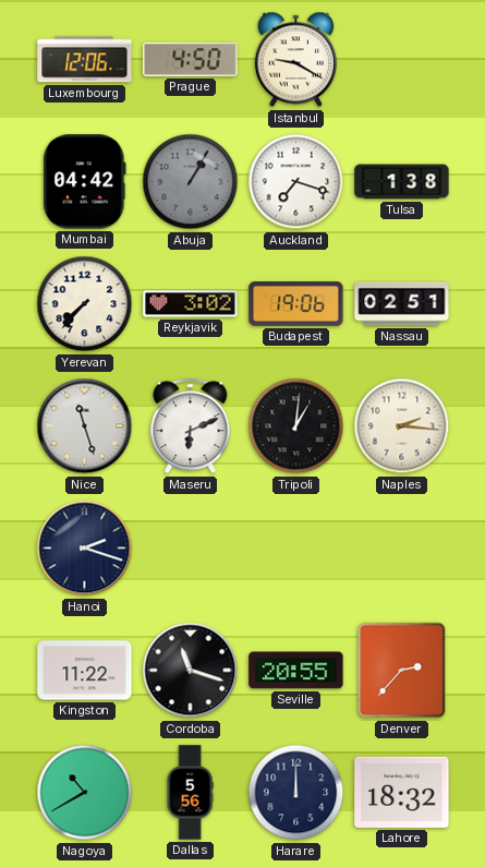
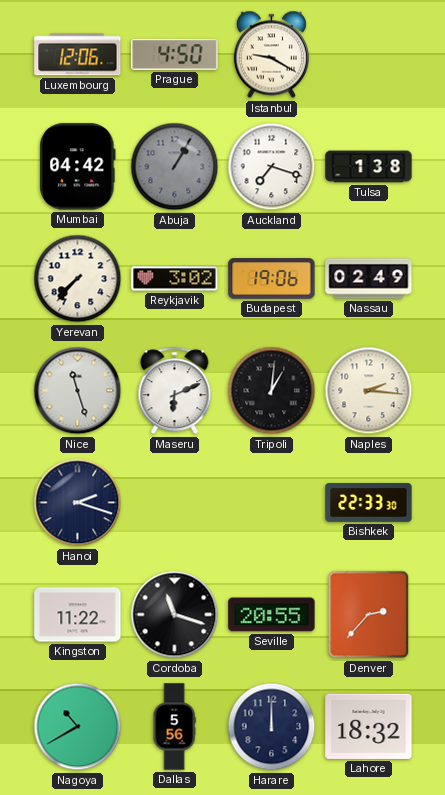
Nassau: 02:51 -> 02:49 (369, 279)
Bishkek: none -> 22:33 (369, 503)
